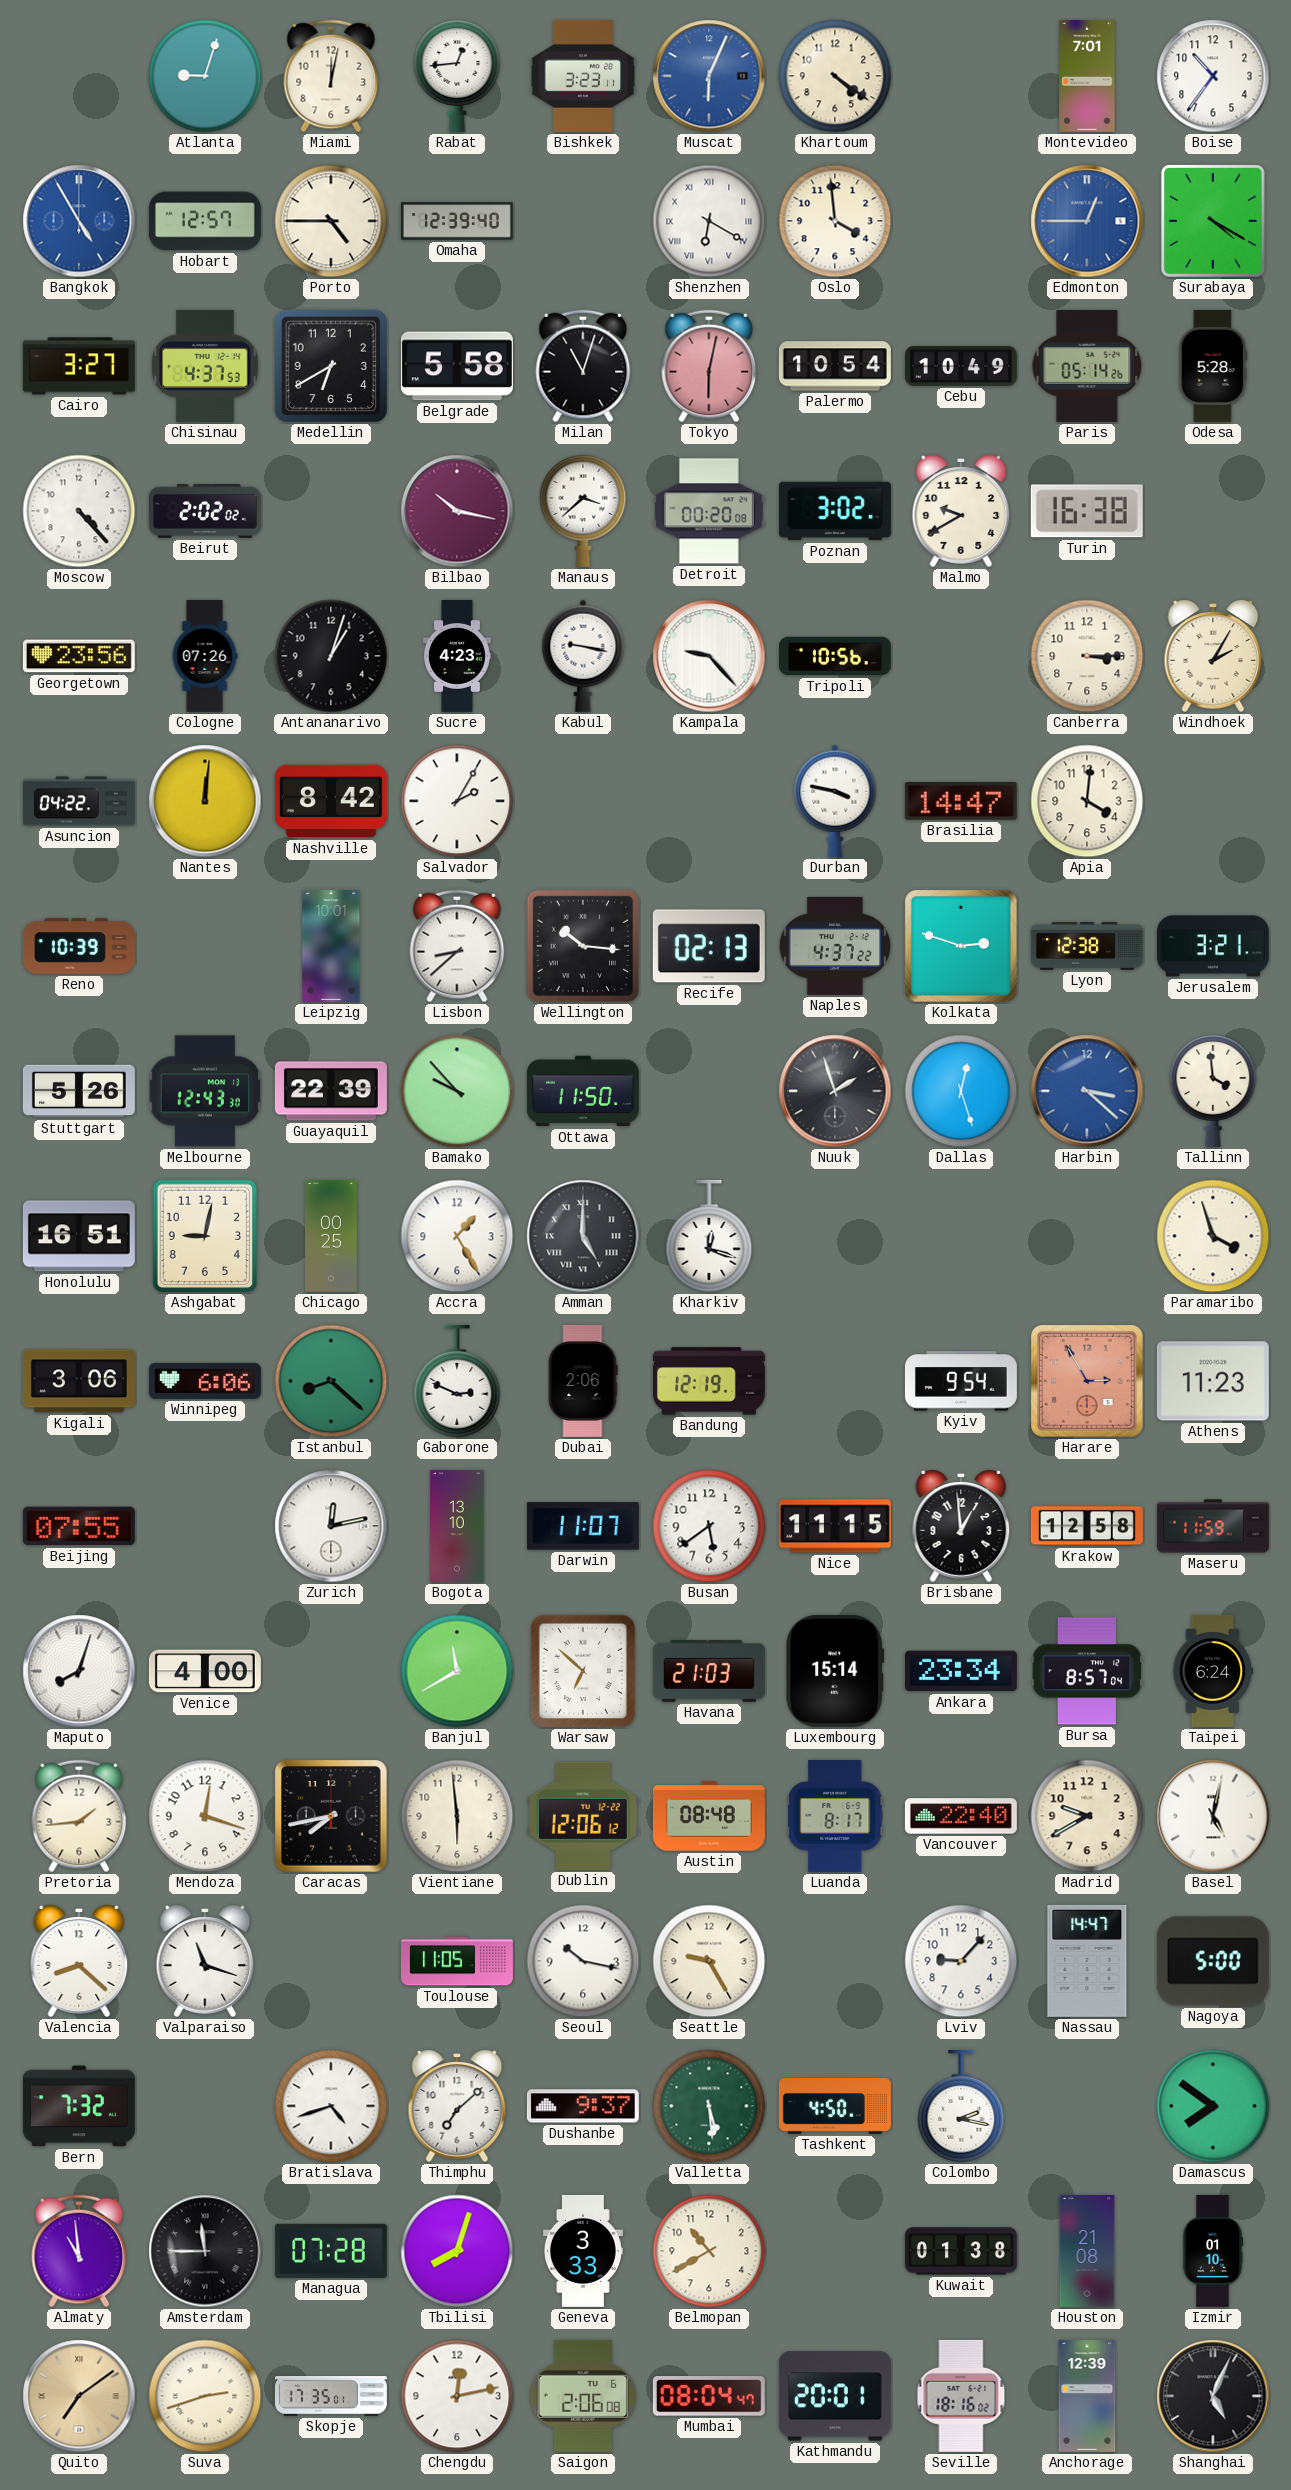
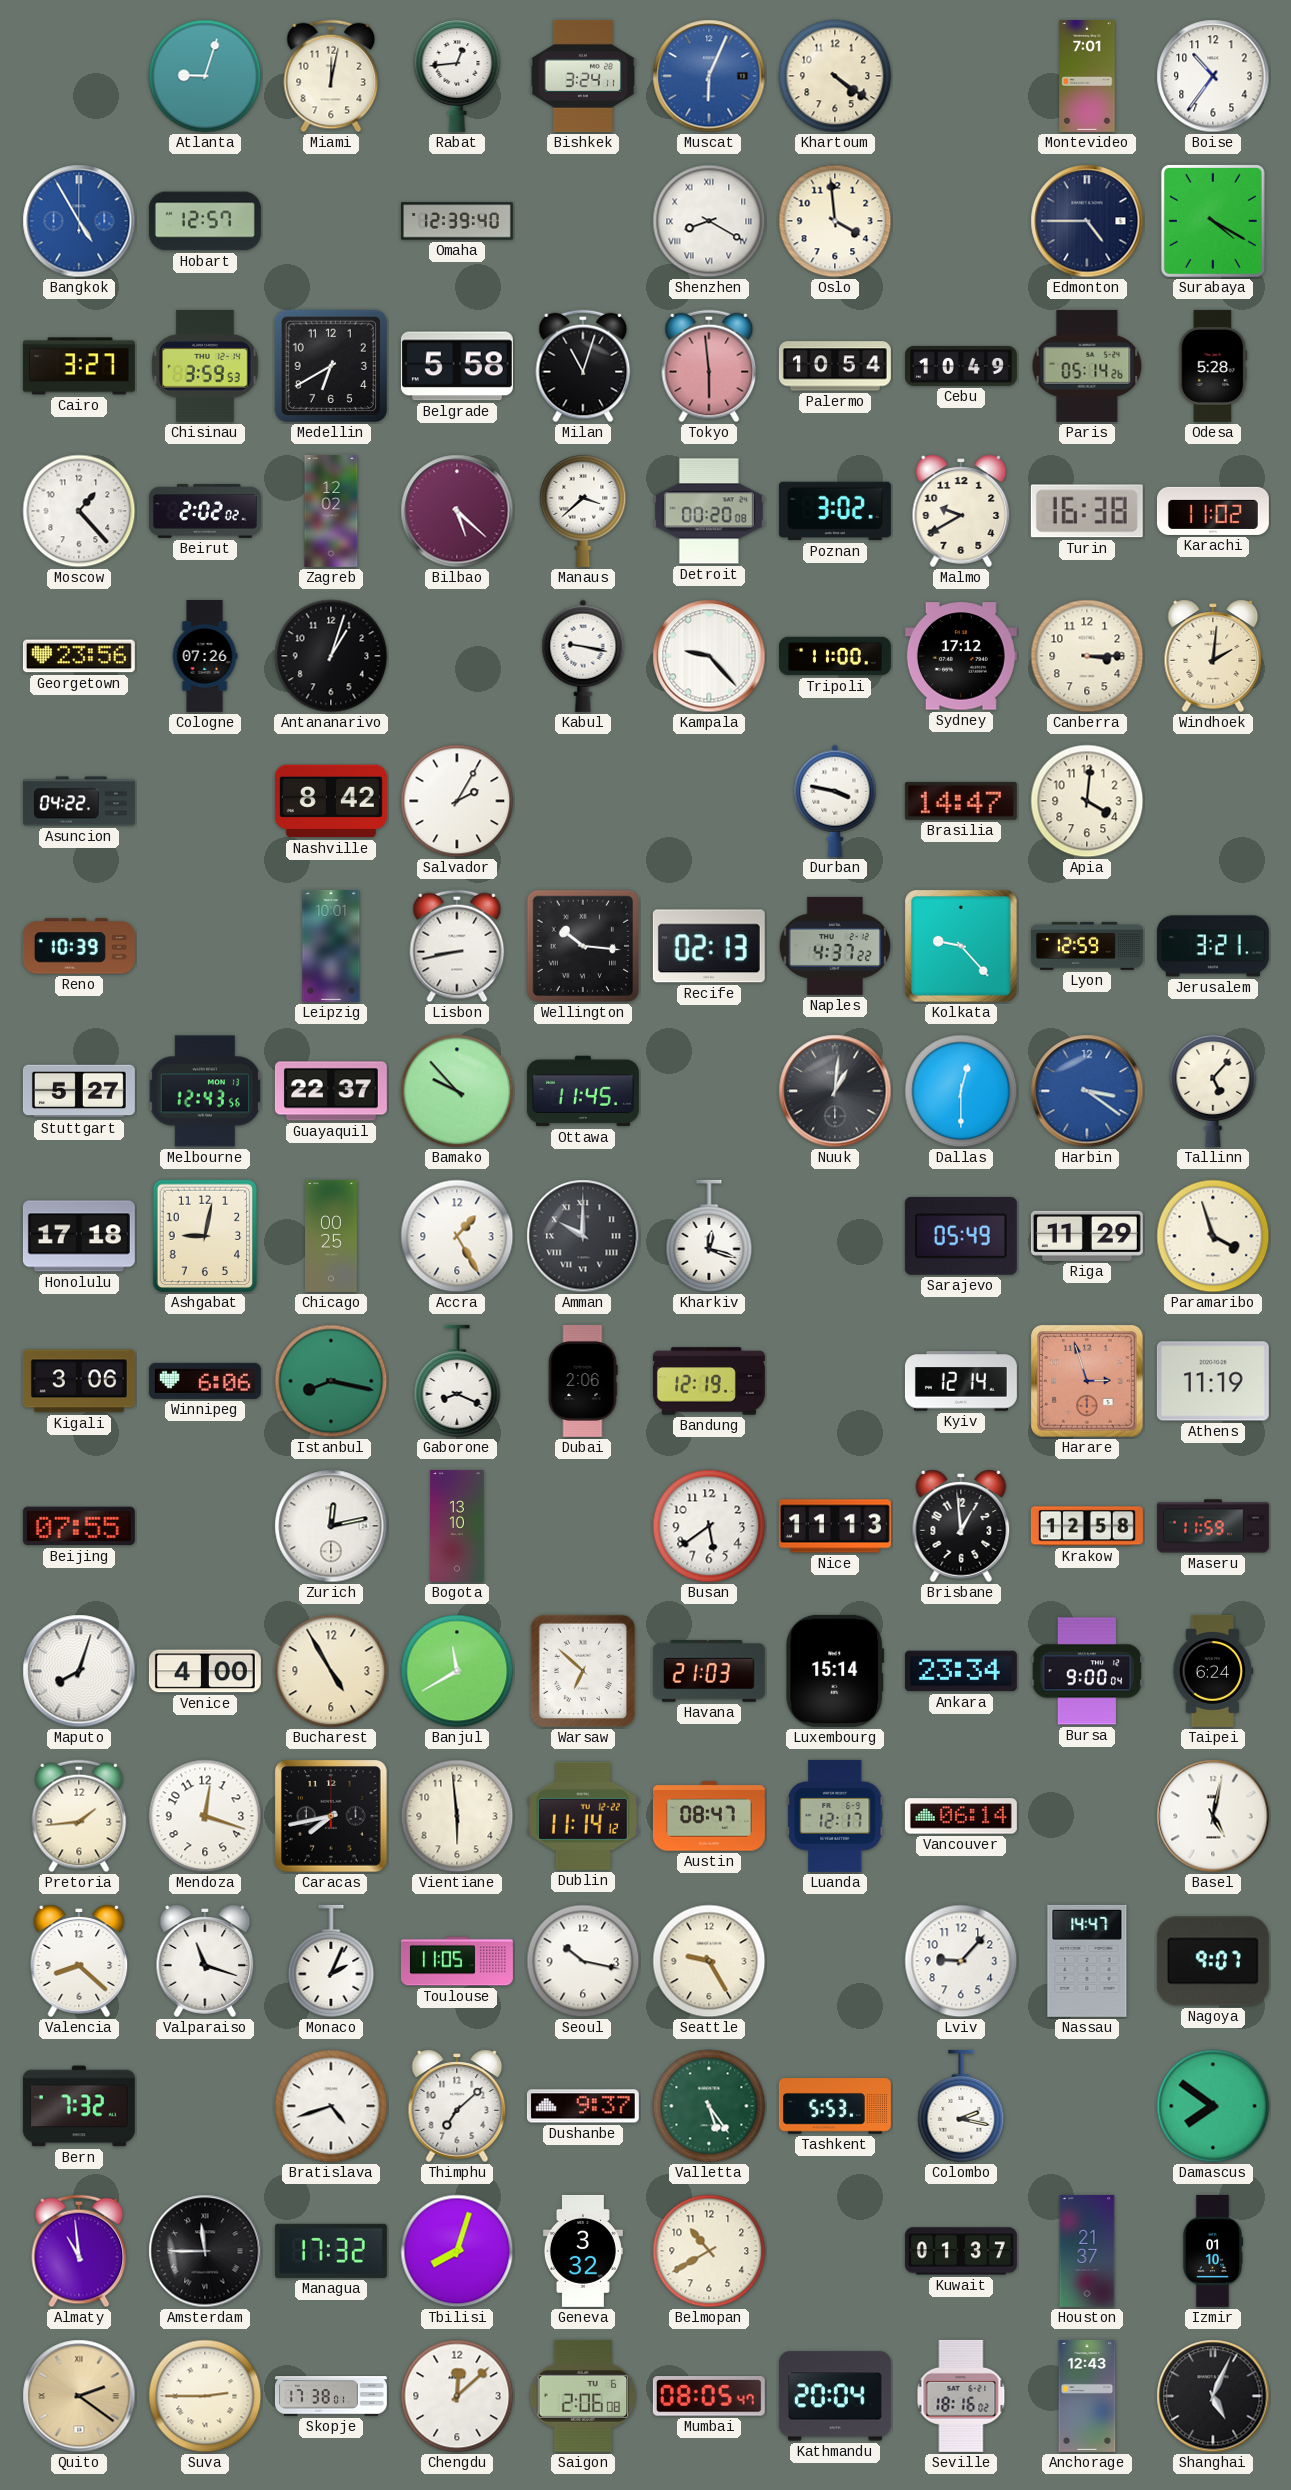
Bishkek: 3:23 -> 3:24 (583, 76)
Porto: 4:45 -> none (331, 221)
Shenzhen: 6:20 -> 8:20 (709, 221)
Edmonton: 12:45 -> 4:45 (1087, 221)
Edmonton dial: blue -> navy (1087, 221)
Chisinau: 4:37 -> 3:59 (205, 366)
Tokyo: 6:02 -> 5:59 (709, 366)
Moscow: 4:23 -> 1:23 (79, 511)
Zagreb: none -> 12:02 (331, 511)
Bilbao: 10:17 -> 5:22 (457, 511)
Karachi: none -> 11:02 (1213, 511)
Sucre: 4:23 -> none (457, 656)
Tripoli: 10:56 -> 11:00 (835, 656)
Sydney: none -> 17:12 (961, 656)
Windhoek: 2:05 -> 2:01 (1213, 656)
Nantes: 12:01 -> none (205, 801)
Lisbon: 8:38 -> 8:43 (457, 946)
Kolkata: 2:48 -> 9:23 (961, 946)
Lyon: 12:38 -> 12:59 (1087, 946)
Stuttgart: 5:26 -> 5:27 (79, 1091)
Melbourne: 12:43:30 -> 12:43:56 (205, 1091)
Guayaquil: 22:39 -> 22:37 (331, 1091)
Ottawa: 11:50 -> 11:45 (583, 1091)
Nuuk: 1:57 -> 1:01 (835, 1091)
Dallas: 12:27 -> 12:30 (961, 1091)
Harbin: 3:22 -> 3:21 (1087, 1091)
Tallinn: 3:59 -> 5:07 (1213, 1090)
Honolulu: 16:51 -> 17:18 (79, 1236)
Amman: 5:00 -> 10:00 (583, 1236)
Sarajevo: none -> 05:49 (961, 1236)
Riga: none -> 11:29 (1087, 1236)
Istanbul: 8:22 -> 8:17 (331, 1381)
Gaborone: 2:49 -> 8:19 (457, 1381)
Kyiv: 9:54 -> 12:14 (961, 1381)
Harare: 2:55 -> 2:57 (1087, 1381)
Athens: 11:23 -> 11:19 (1213, 1381)
Darwin: 11:07 -> none (583, 1526)
Nice: 11:15 -> 11:13 (835, 1526)
Bucharest: none -> 4:55 (331, 1671)
Bursa: 8:57 -> 9:00 (1087, 1671)
Dublin: 12:06 -> 11:14 (583, 1816)
Austin: 08:48 -> 08:47 (709, 1816)
Luanda: 8:17 -> 12:17 (835, 1816)
Vancouver: 22:40 -> 06:14 (961, 1816)
Madrid: 9:40 -> none (1087, 1816)
Monaco: none -> 2:04 (331, 1961)
Nagoya: 5:00 -> 9:07 (1213, 1961)
Valletta: 5:29 -> 5:24 (709, 2106)
Tashkent: 4:50 -> 5:53 (835, 2106)
Managua: 07:28 -> 17:32 (331, 2251)
Geneva: 3:33 -> 3:32 (583, 2251)
Kuwait: 01:38 -> 01:37 (961, 2251)
Houston: 21:08 -> 21:37 (1087, 2251)
Quito: 7:09 -> 2:21 (79, 2396)
Suva: 2:42 -> 2:45 (205, 2396)
Skopje: 17:35 -> 17:38 (331, 2396)
Chengdu: 12:13 -> 12:08 (457, 2396)
Mumbai: 08:04 -> 08:05 (709, 2396)
Kathmandu: 20:01 -> 20:04 (835, 2396)
Anchorage: 12:39 -> 12:43 (1087, 2396)
